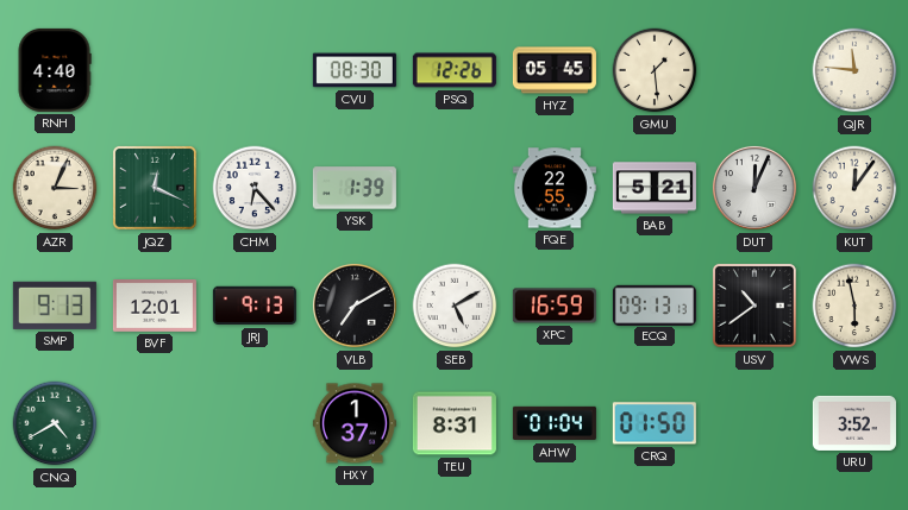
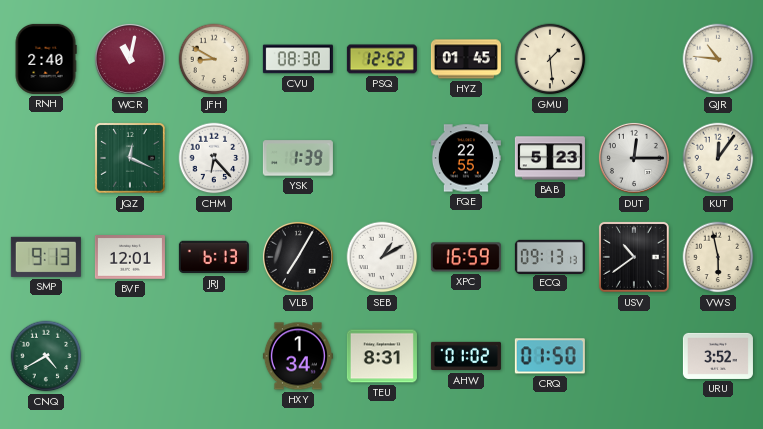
RNH: 4:40 -> 2:40 (46, 59)
WCR: none -> 11:02 (130, 59)
JFH: none -> 8:50 (214, 59)
PSQ: 12:26 -> 12:52 (382, 59)
HYZ: 05:45 -> 01:45 (466, 59)
QJR: 11:46 -> 10:46 (718, 59)
AZR: 3:04 -> none (55, 188)
BAB: 5:21 -> 5:23 (550, 158)
DUT: 12:04 -> 12:15 (634, 158)
JRJ: 9:13 -> 6:13 (214, 257)
VLB: 7:10 -> 7:05 (298, 257)
SEB: 5:10 -> 1:10 (382, 257)
HXY: 1:37 -> 1:34 (298, 356)
AHW: 01:04 -> 01:02 (466, 356)
